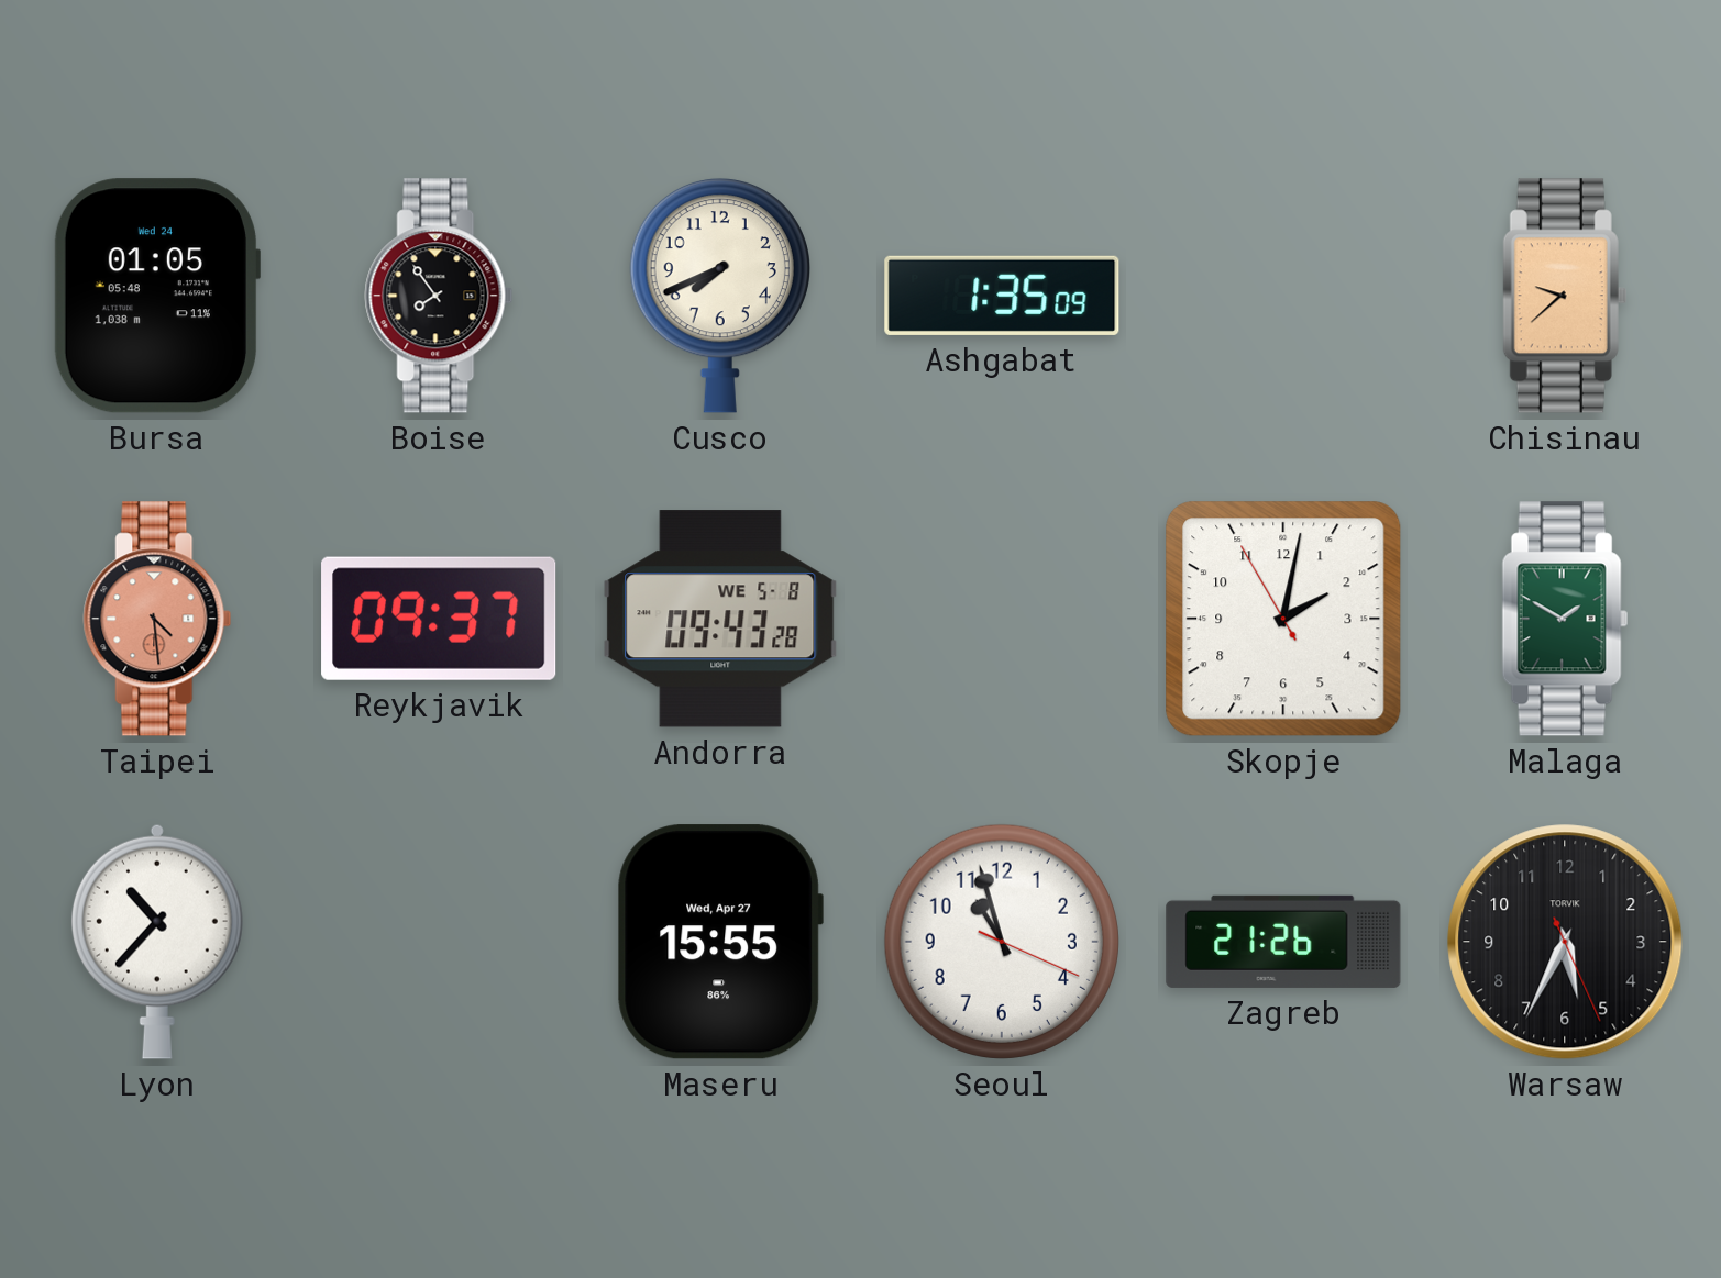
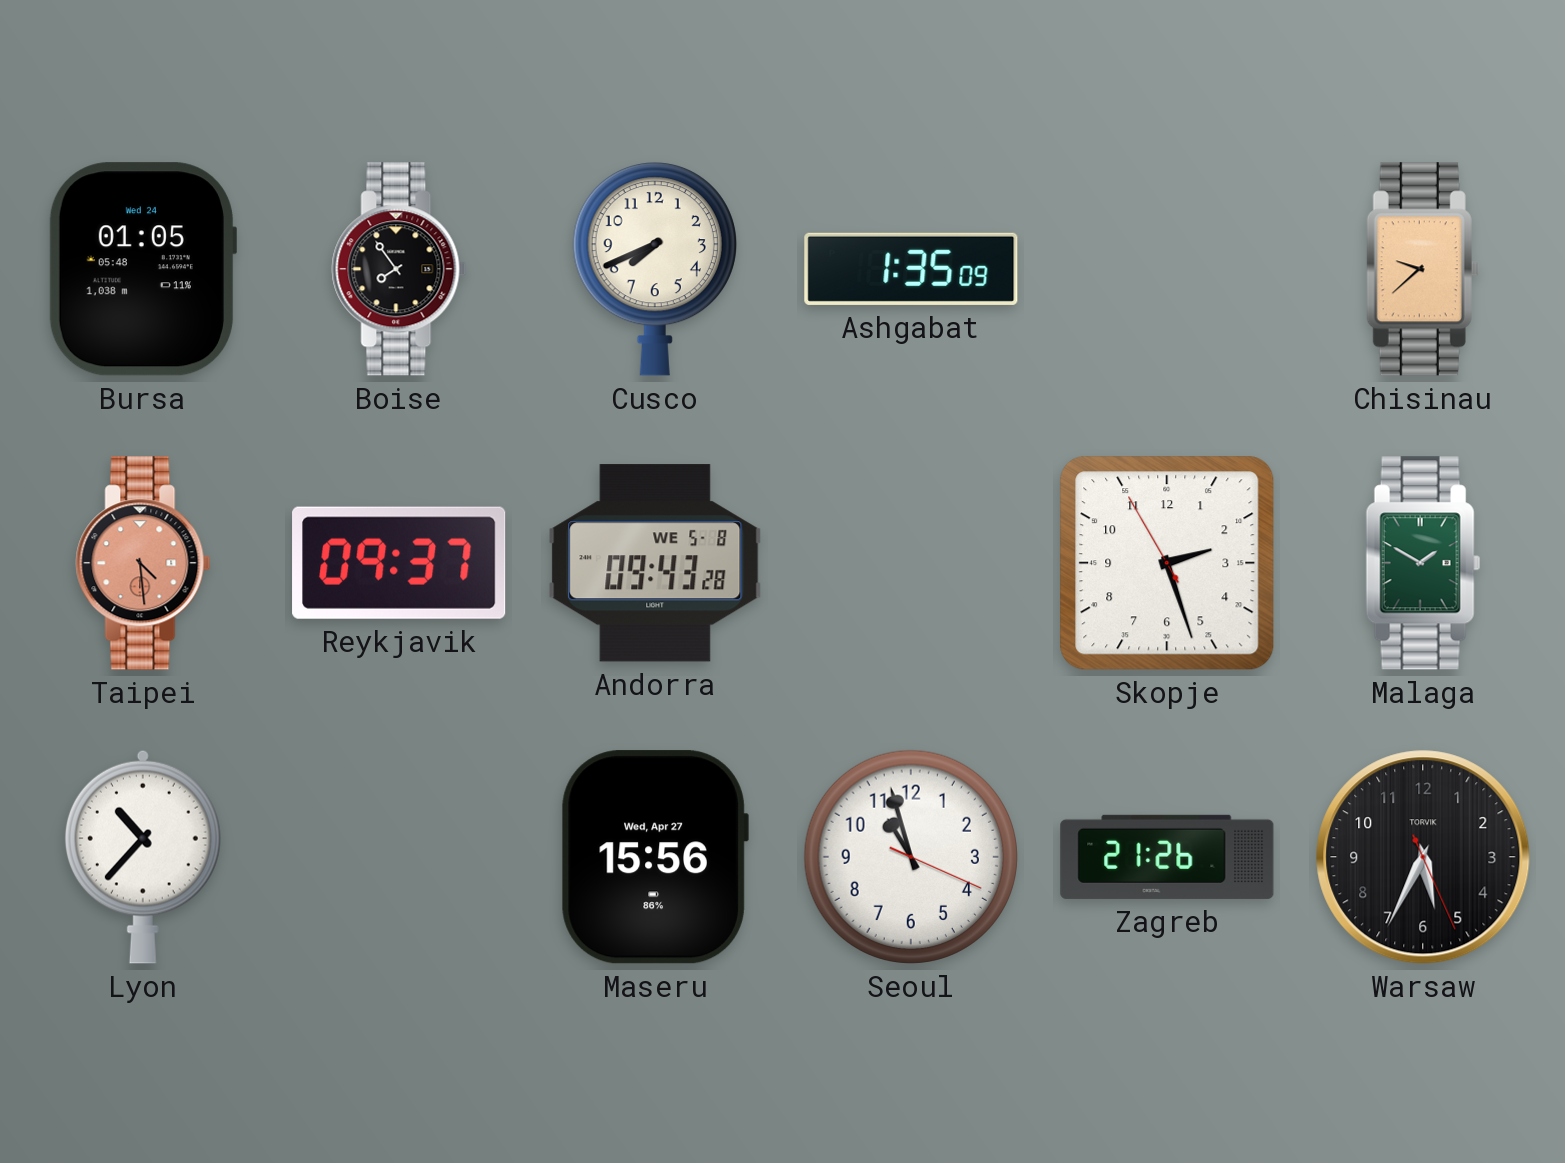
Skopje: 2:01 -> 2:26 (1167, 563)
Maseru: 15:55 -> 15:56 (655, 857)
